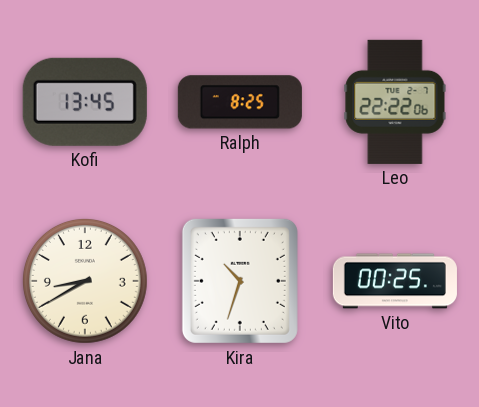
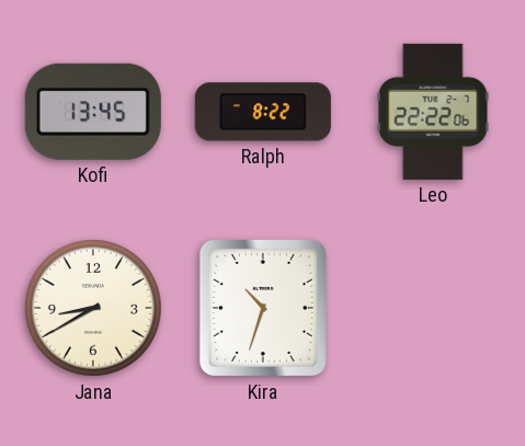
Ralph: 8:25 -> 8:22 (263, 112)
Vito: 00:25 -> none (395, 281)
